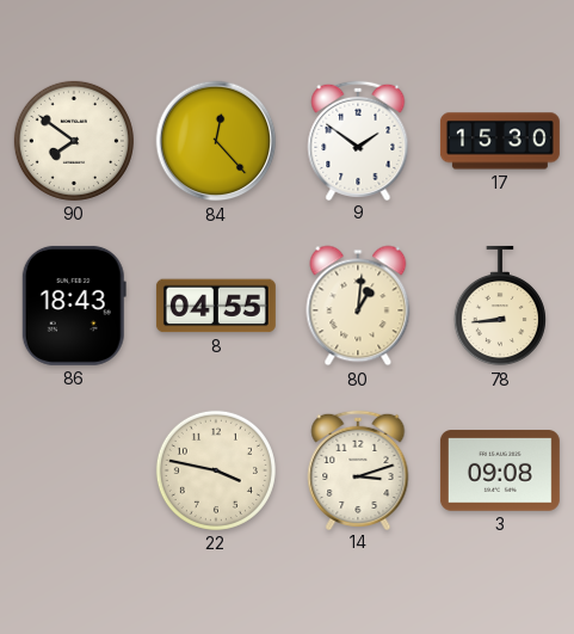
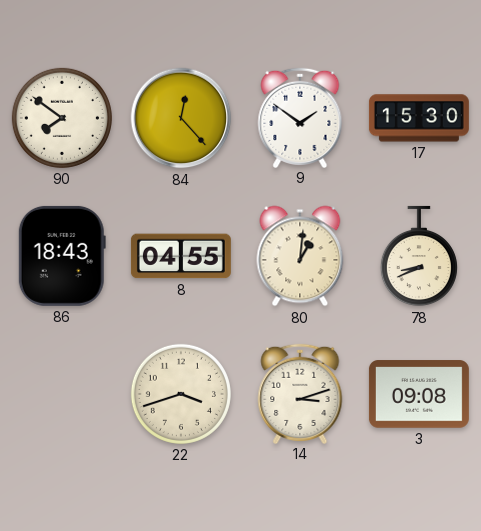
78: 8:44 -> 8:41 (419, 256)
22: 3:47 -> 3:42 (181, 394)
